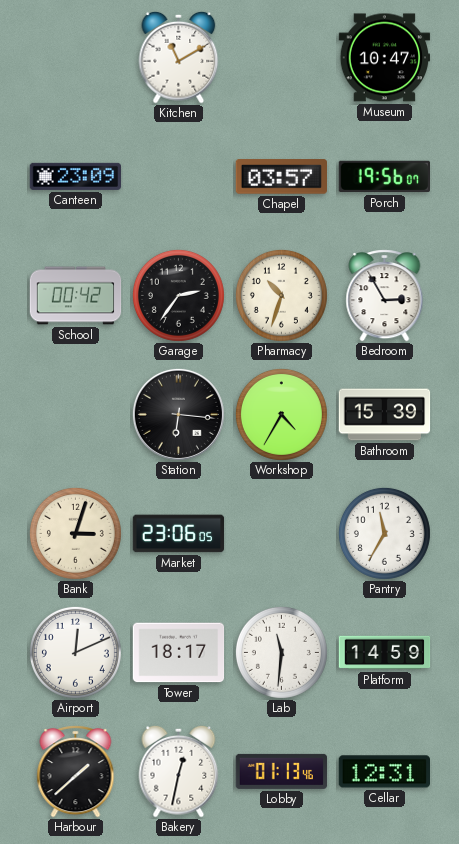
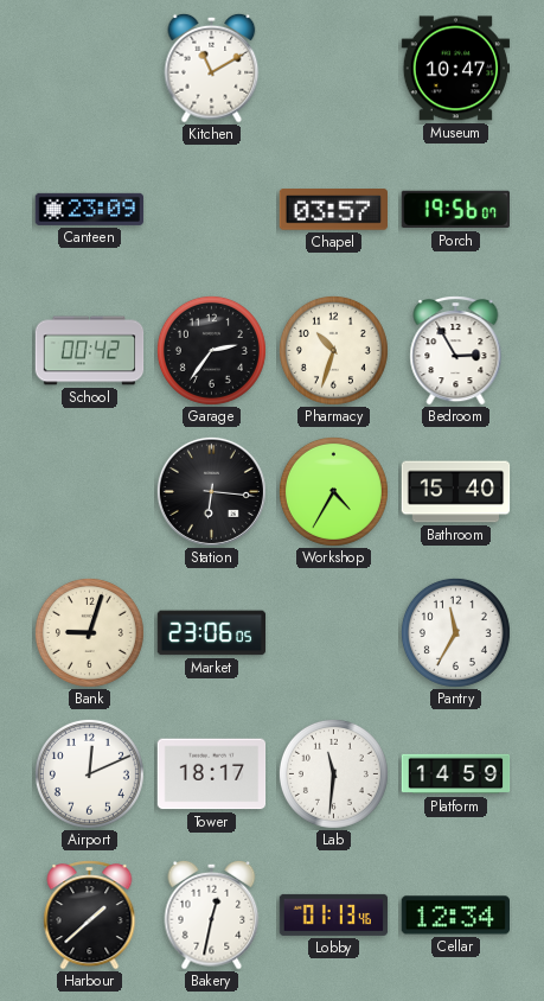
Bathroom: 15:39 -> 15:40 (456, 492)
Bank: 3:03 -> 9:03 (89, 632)
Cellar: 12:31 -> 12:34 (455, 916)
